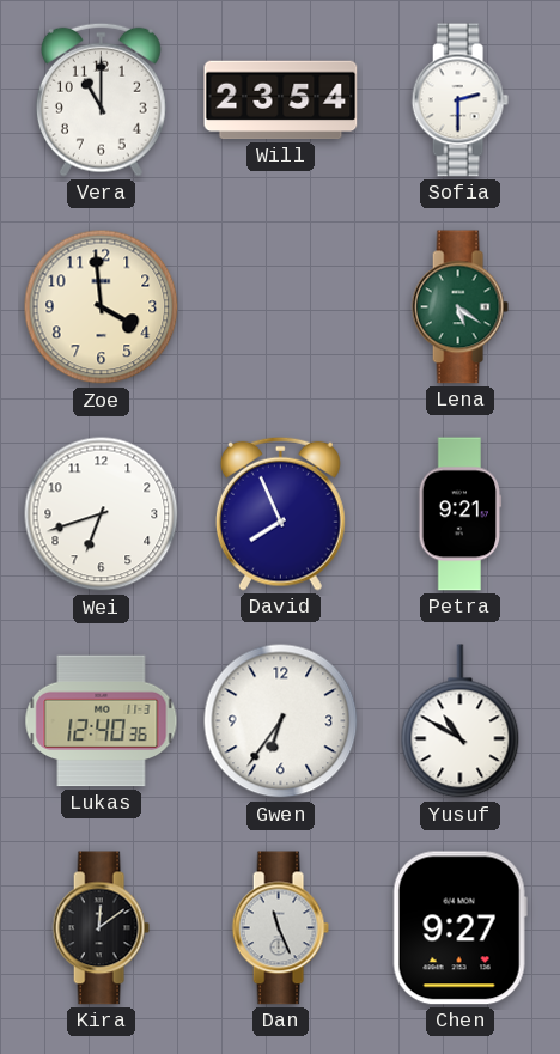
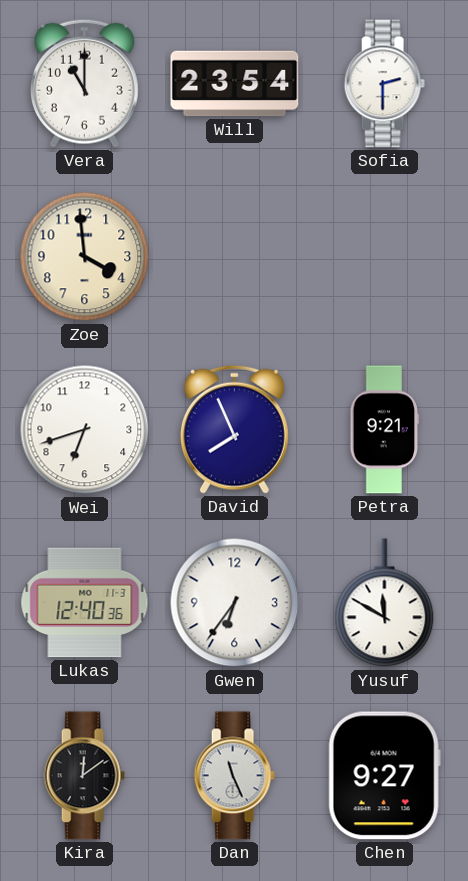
Lena: 5:21 -> none (459, 307)
Yusuf: 10:50 -> 11:50 (385, 603)
